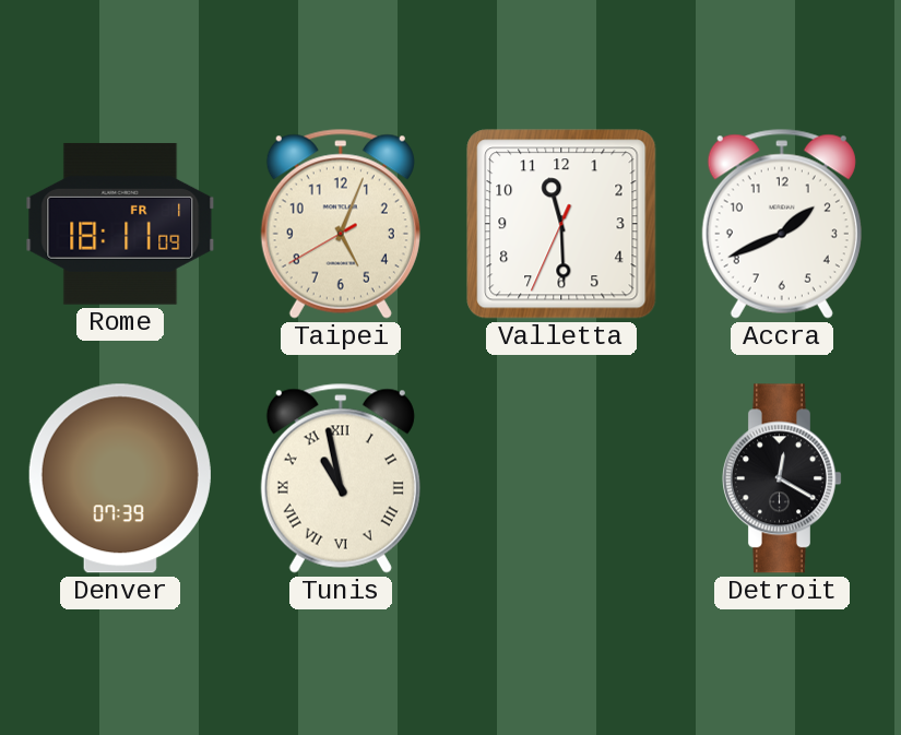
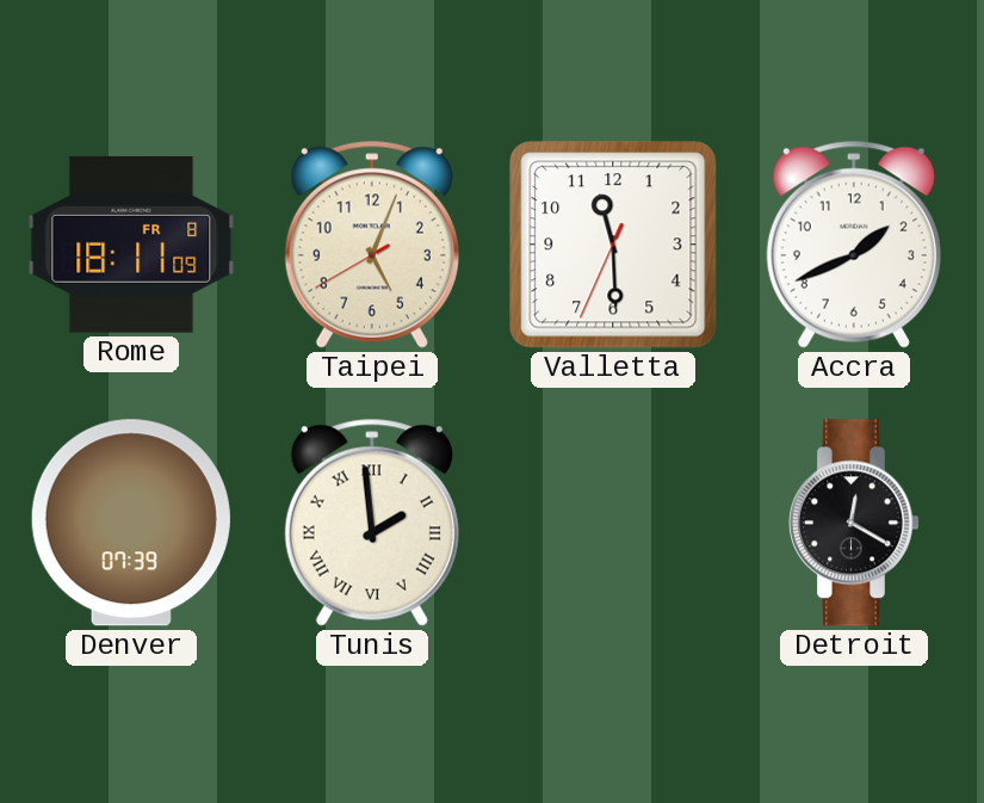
Rome date: FR 1 -> FR 8 (131, 245)
Tunis: 10:58 -> 1:59 (372, 523)
